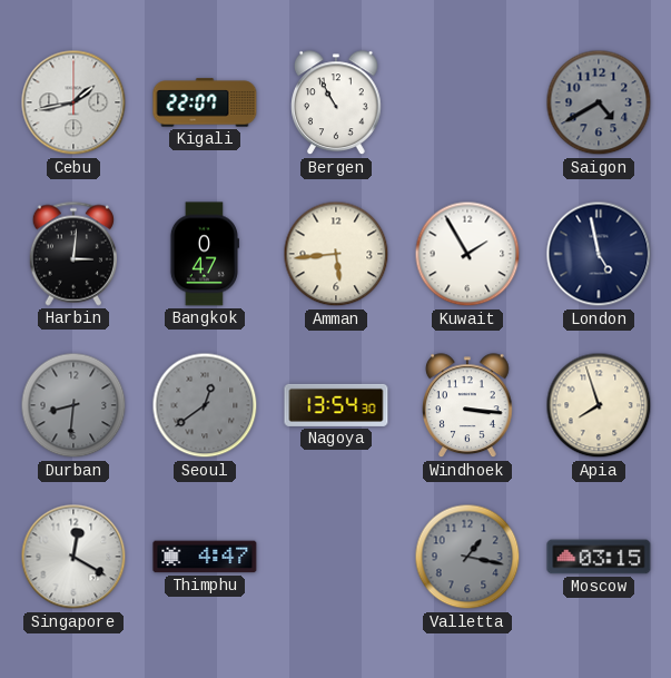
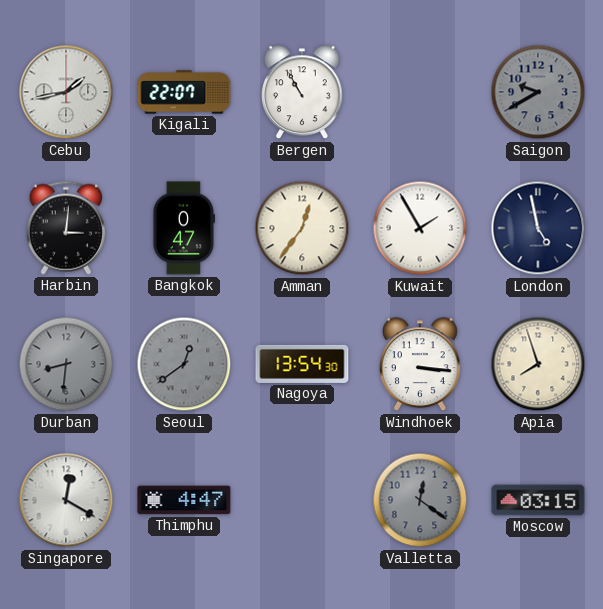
Saigon: 4:40 -> 9:40 (538, 92)
Amman: 5:44 -> 12:36 (302, 228)
Valletta: 1:17 -> 12:21 (420, 500)
